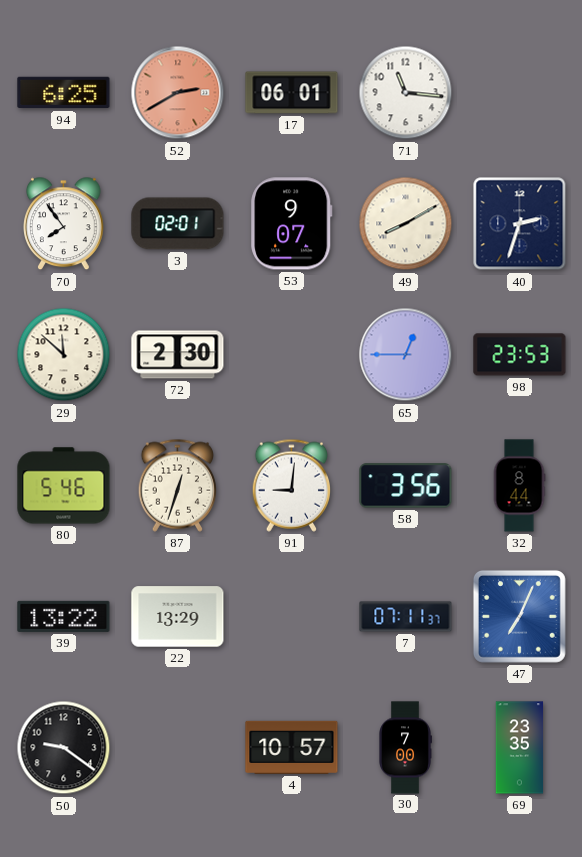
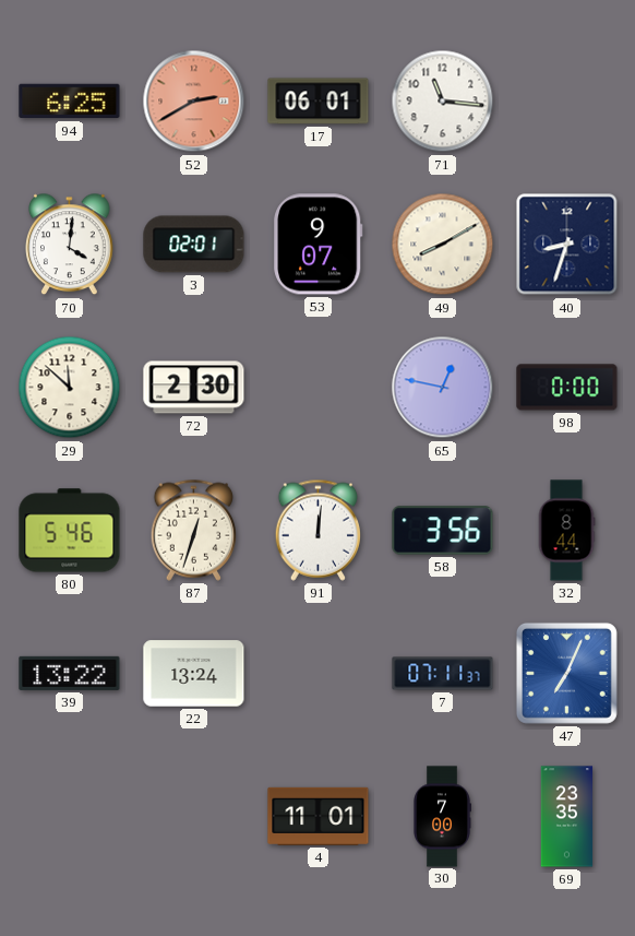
70: 7:54 -> 4:01 (70, 245)
40: 2:33 -> 8:33 (567, 245)
65: 12:45 -> 12:47 (443, 388)
98: 23:53 -> 0:00 (567, 388)
91: 9:01 -> 12:01 (317, 530)
22: 13:29 -> 13:24 (194, 674)
50: 9:21 -> none (64, 748)
4: 10:57 -> 11:01 (319, 816)
